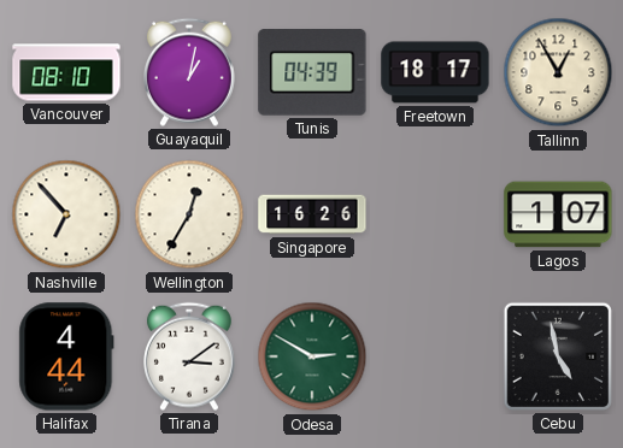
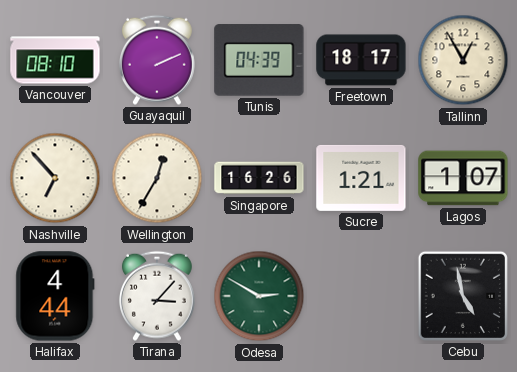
Guayaquil: 1:02 -> 2:11 (157, 60)
Sucre: none -> 1:21 (361, 178)
Tirana: 3:09 -> 3:07 (157, 296)
